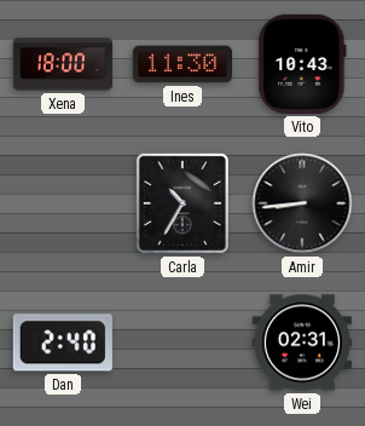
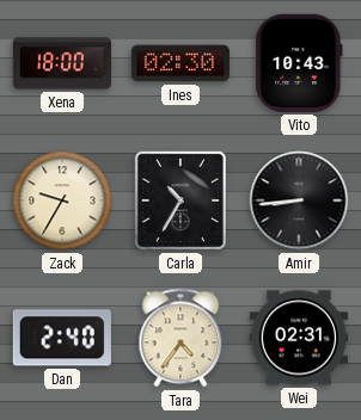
Ines: 11:30 -> 02:30 (180, 63)
Zack: none -> 9:35 (62, 200)
Tara: none -> 4:36 (180, 338)
